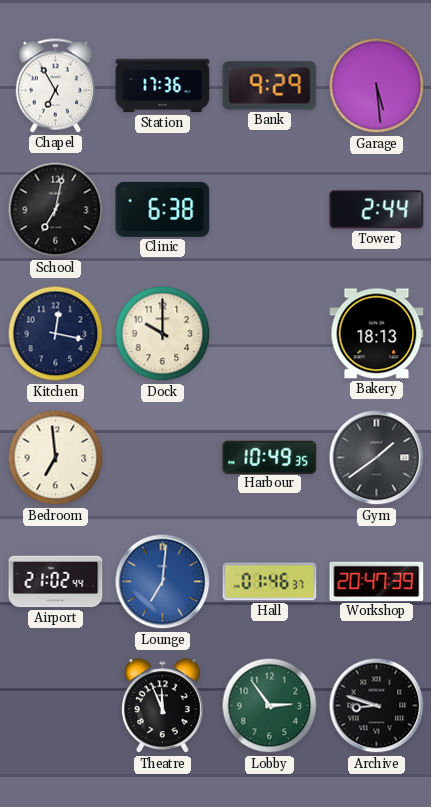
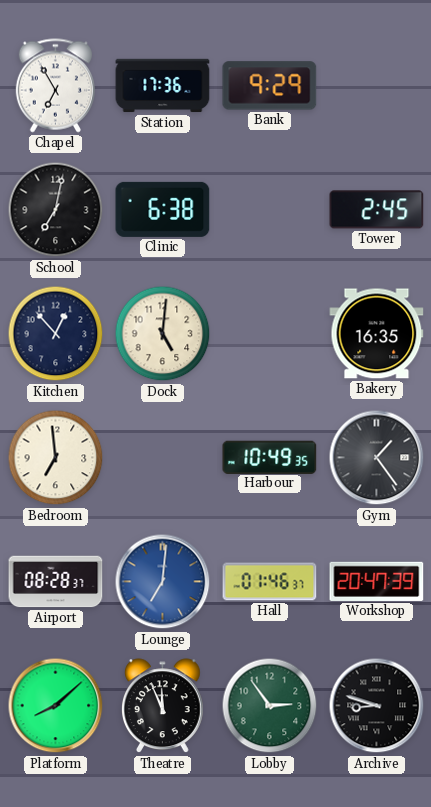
Garage: 5:29 -> none (377, 86)
Tower: 2:44 -> 2:45 (377, 210)
Kitchen: 12:17 -> 12:53 (56, 334)
Dock: 10:00 -> 5:01 (163, 334)
Bakery: 18:13 -> 16:35 (377, 334)
Gym: 1:39 -> 1:24 (377, 458)
Airport: 21:02 -> 08:28 (56, 582)
Platform: none -> 8:08 (56, 706)
